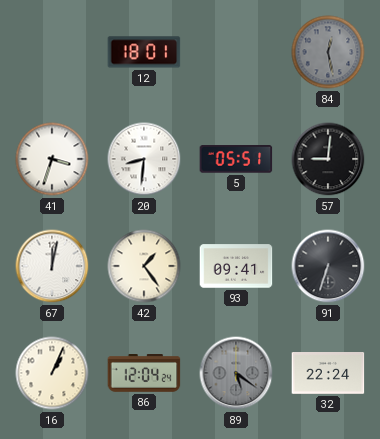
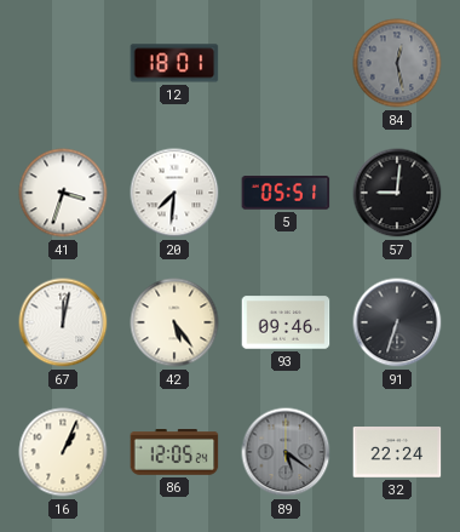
20: 8:31 -> 7:31 (174, 193)
42: 1:24 -> 5:24 (174, 322)
93: 09:41 -> 09:46 (286, 322)
86: 12:04 -> 12:05 (174, 453)
